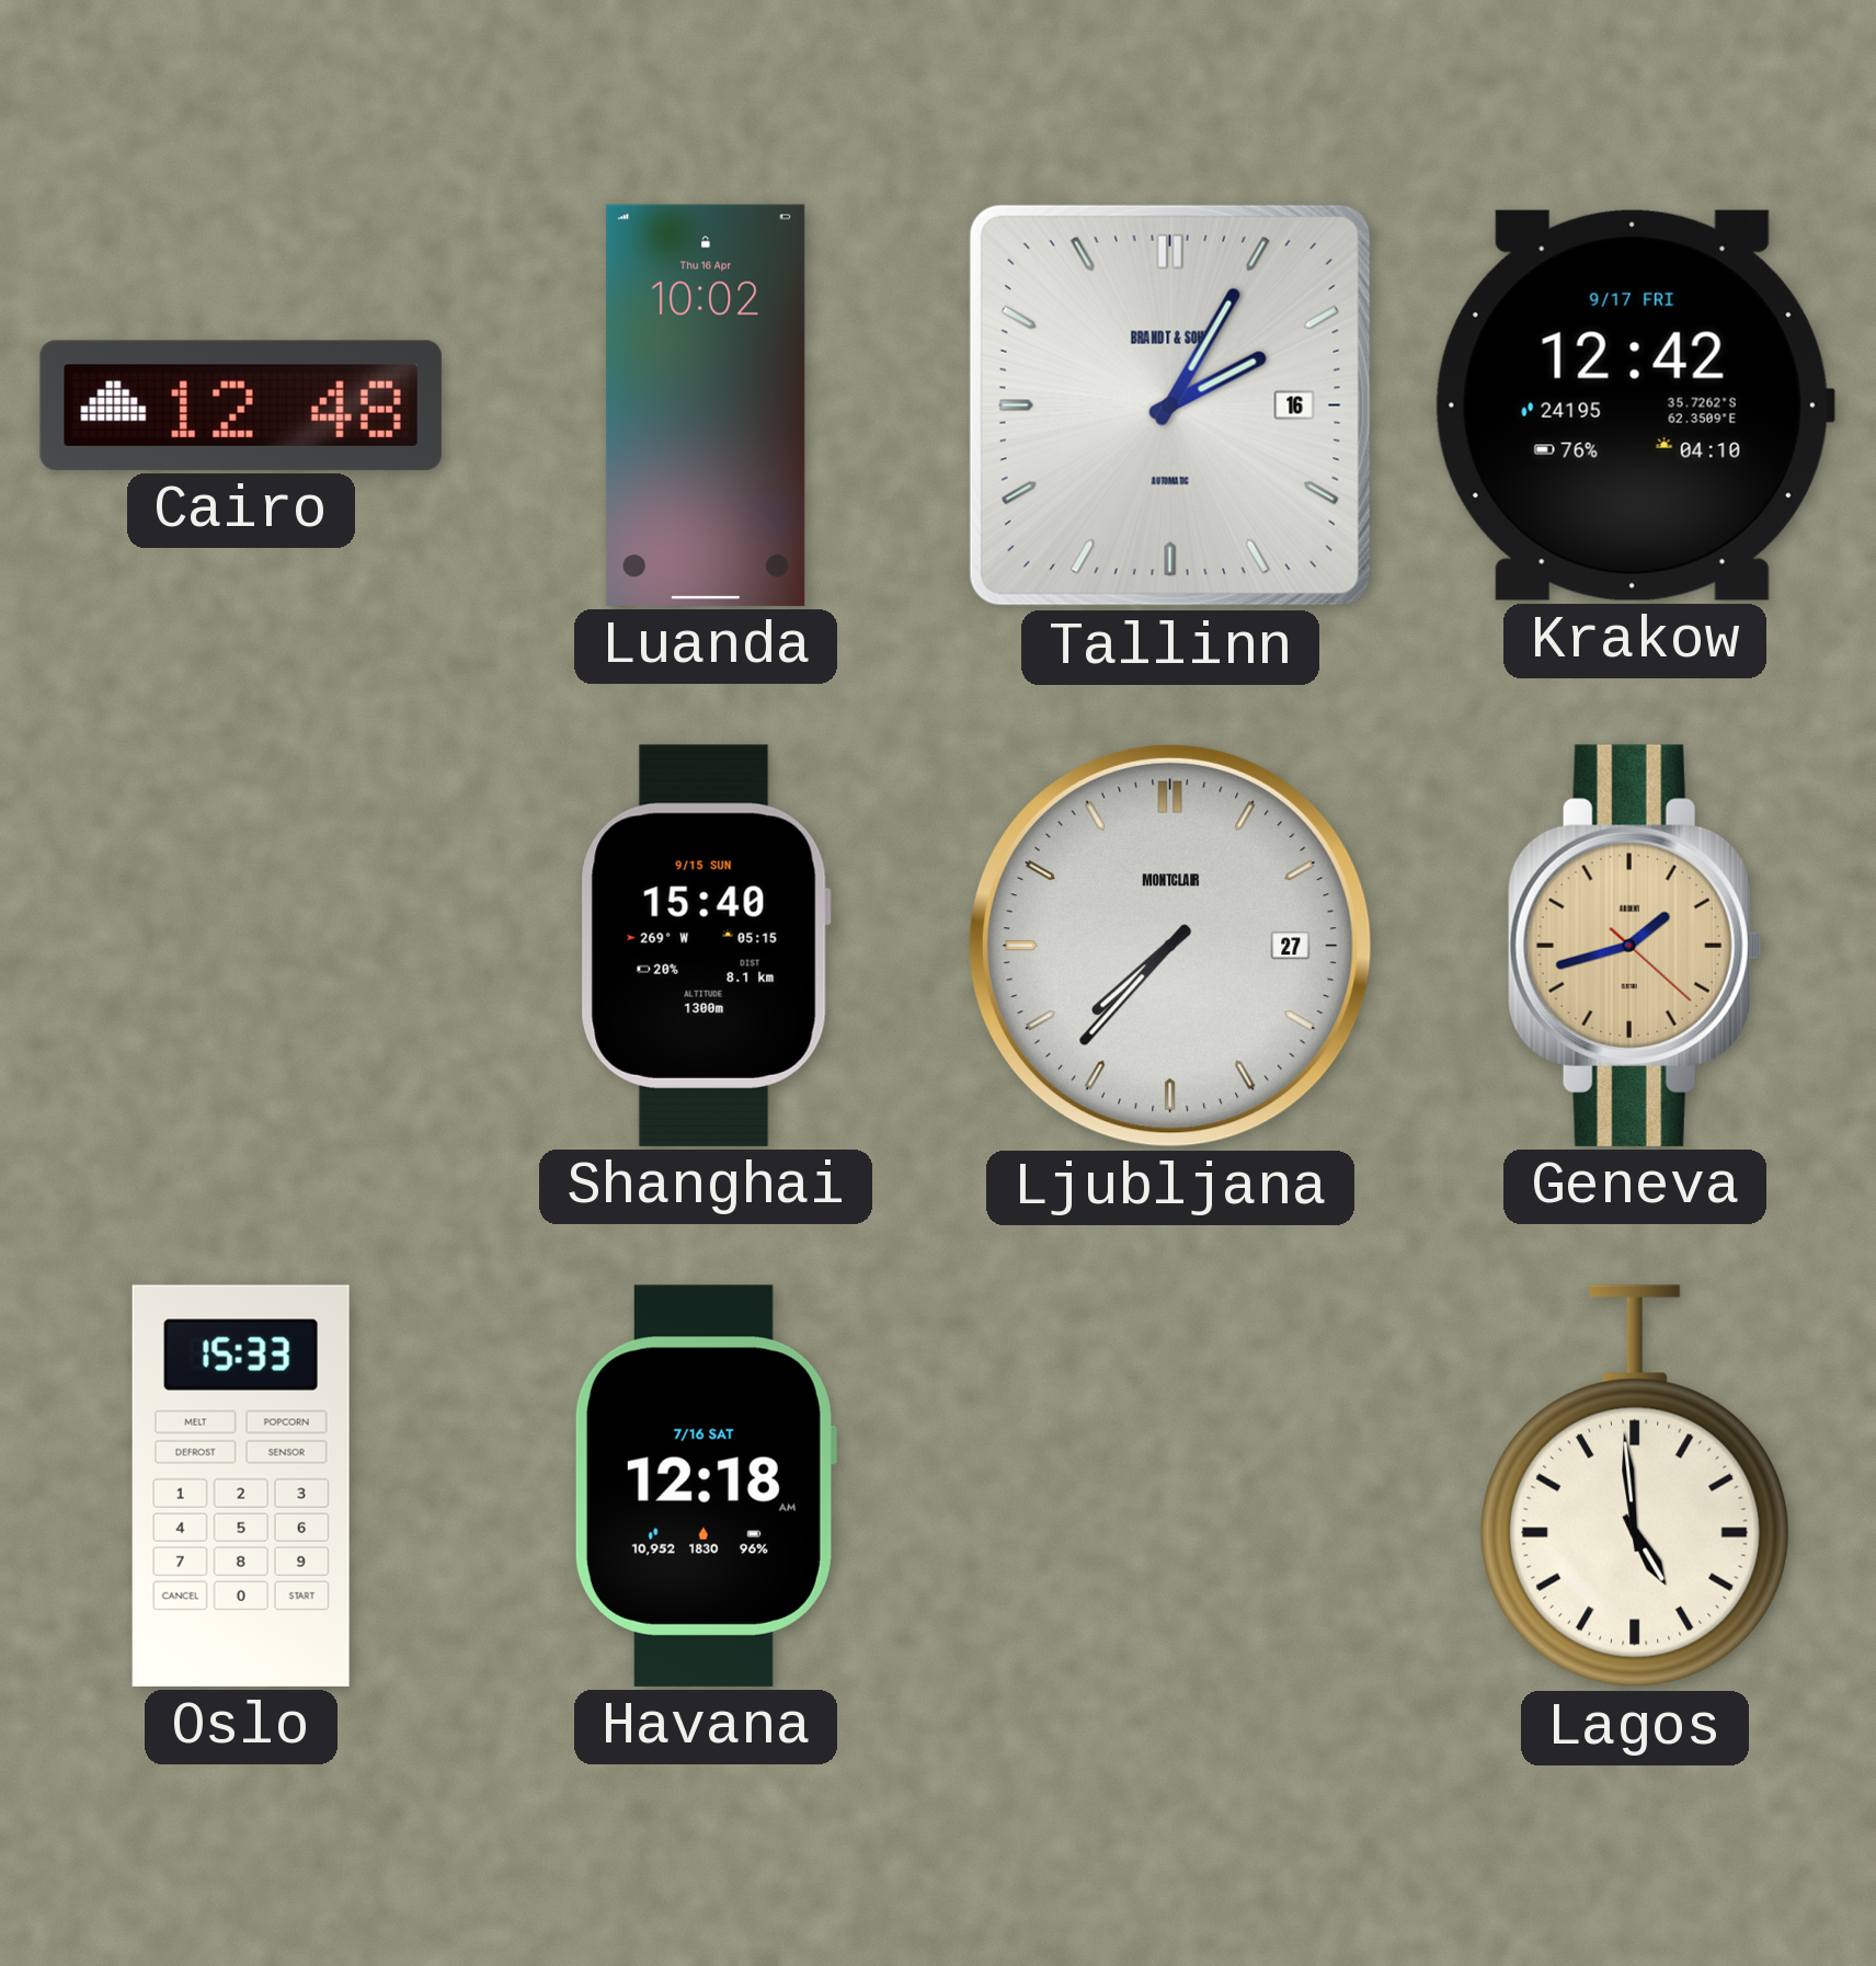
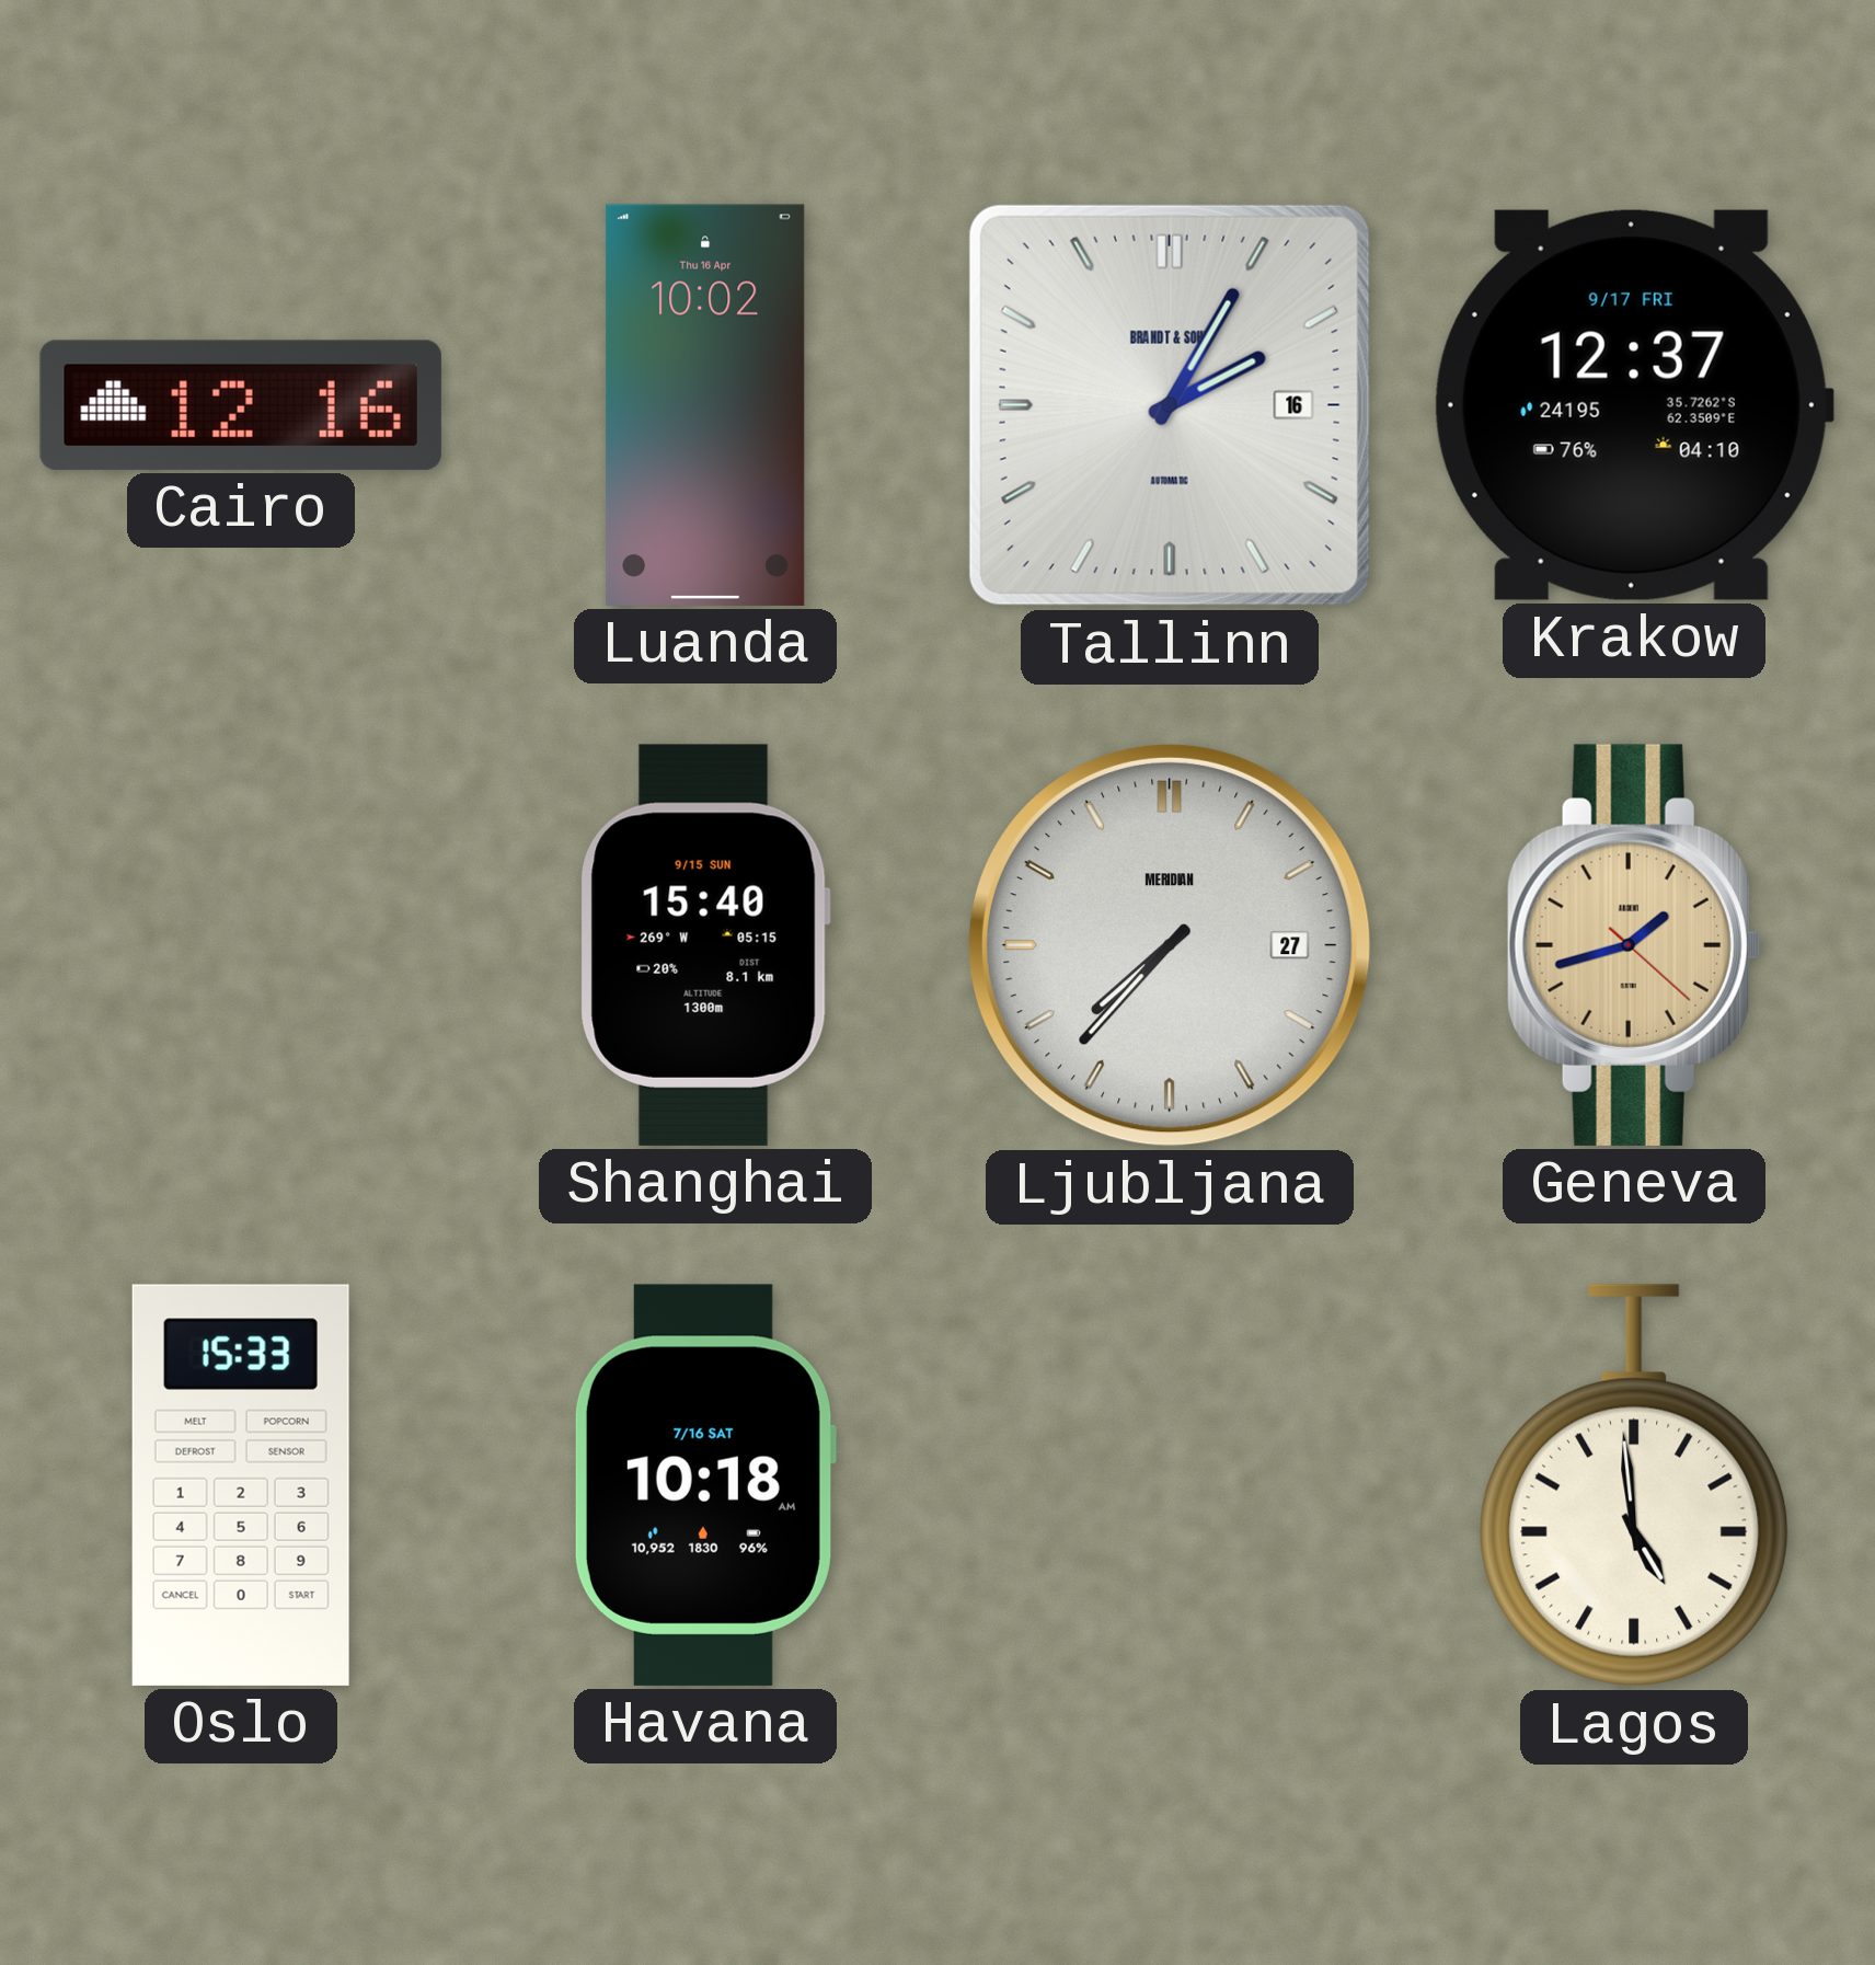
Cairo: 12:48 -> 12:16 (241, 405)
Krakow: 12:42 -> 12:37 (1633, 405)
Ljubljana brand: MONTCLAIR -> MERIDIAN (1170, 945)
Havana: 12:18 -> 10:18 (704, 1485)
